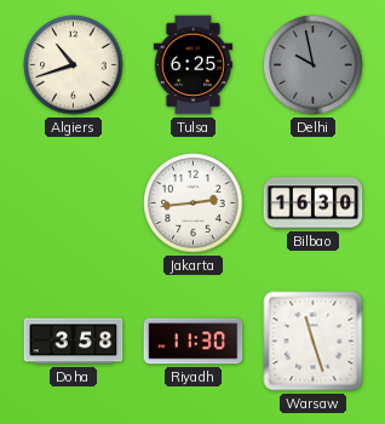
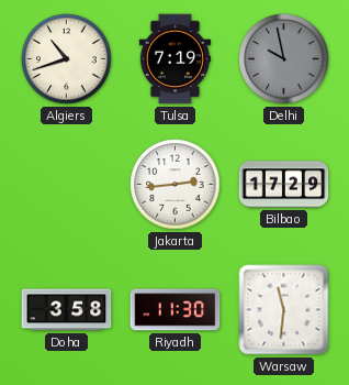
Tulsa: 6:25 -> 7:19 (174, 59)
Bilbao: 16:30 -> 17:29 (284, 185)
Warsaw: 11:27 -> 11:31 (284, 310)
